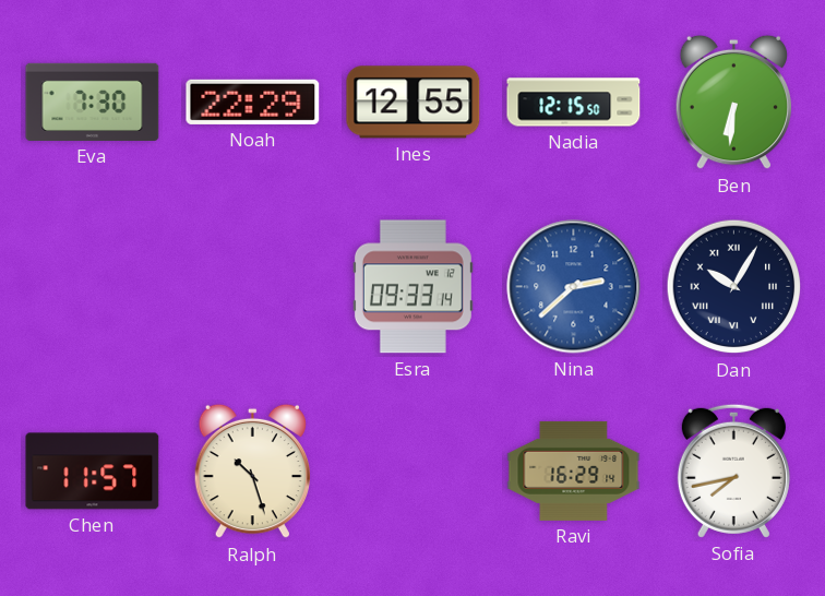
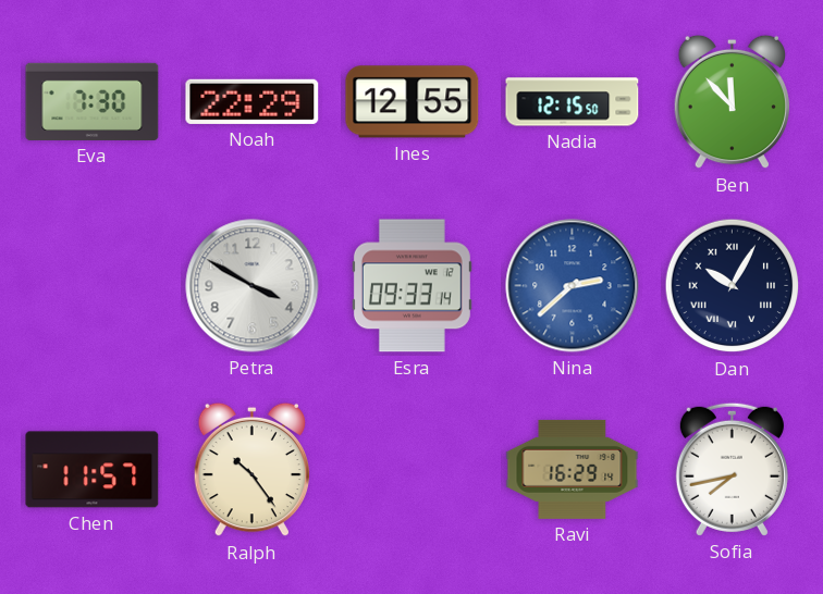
Ben: 6:31 -> 11:53 (732, 102)
Petra: none -> 3:50 (253, 286)
Ralph: 10:27 -> 10:24 (251, 470)
